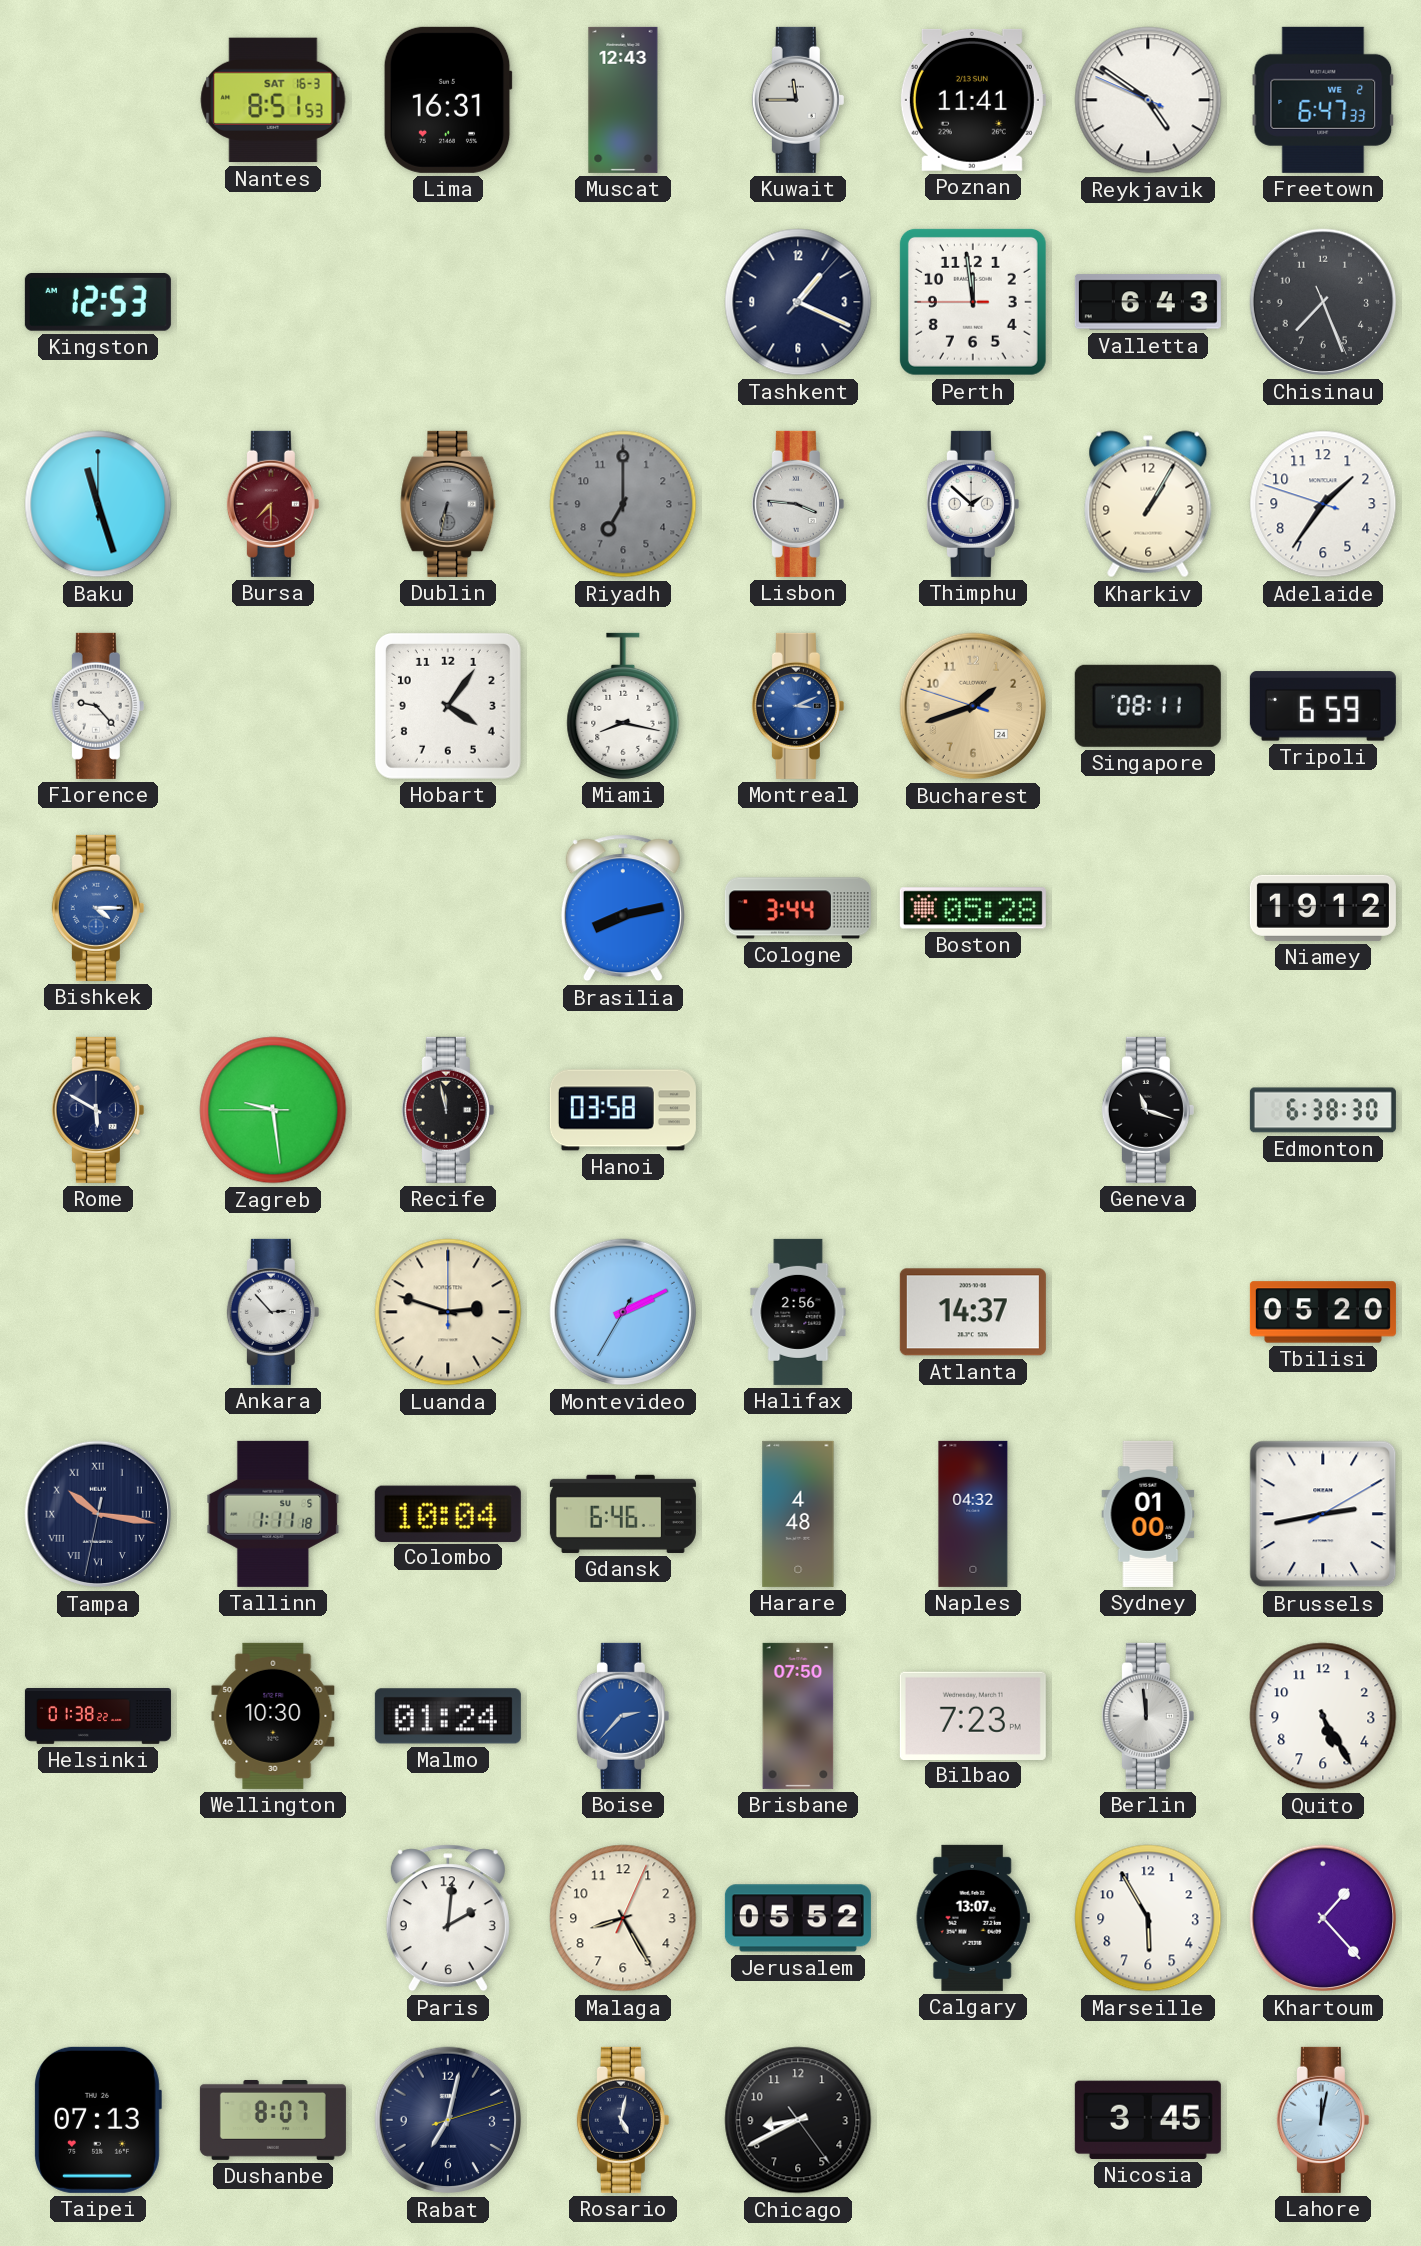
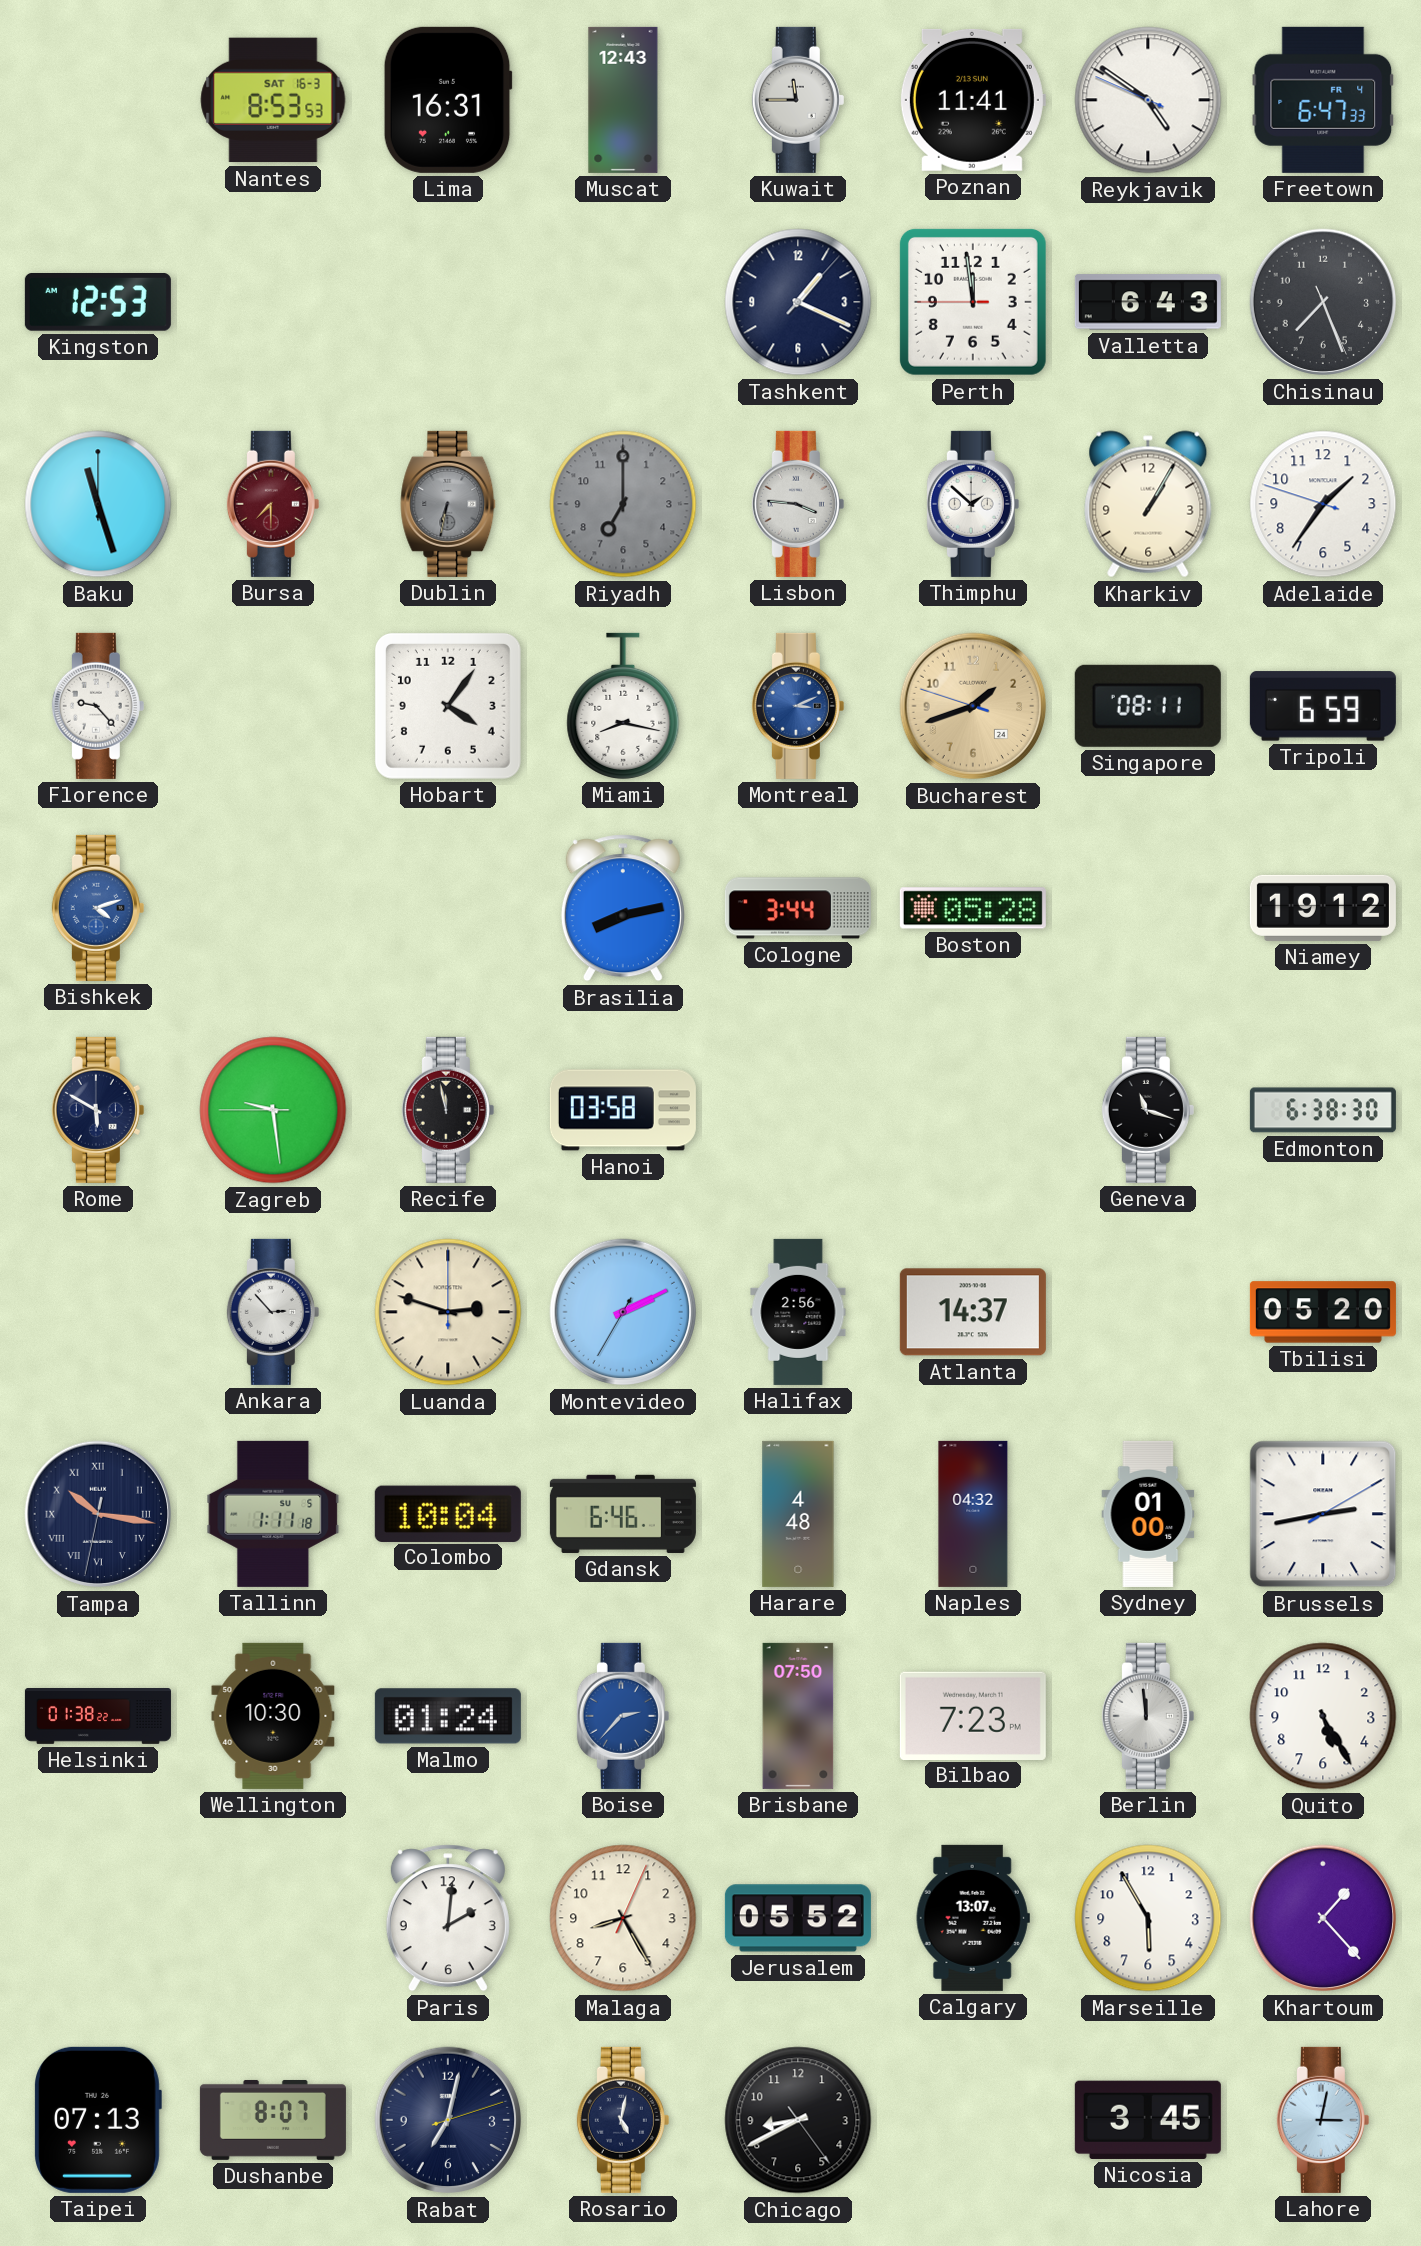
Nantes: 8:51 -> 8:53 (273, 100)
Freetown date: WE 2 -> FR 4 (1323, 100)
Bishkek: 4:15 -> 4:12 (98, 908)
Lahore: 12:02 -> 3:02 (1323, 2120)
